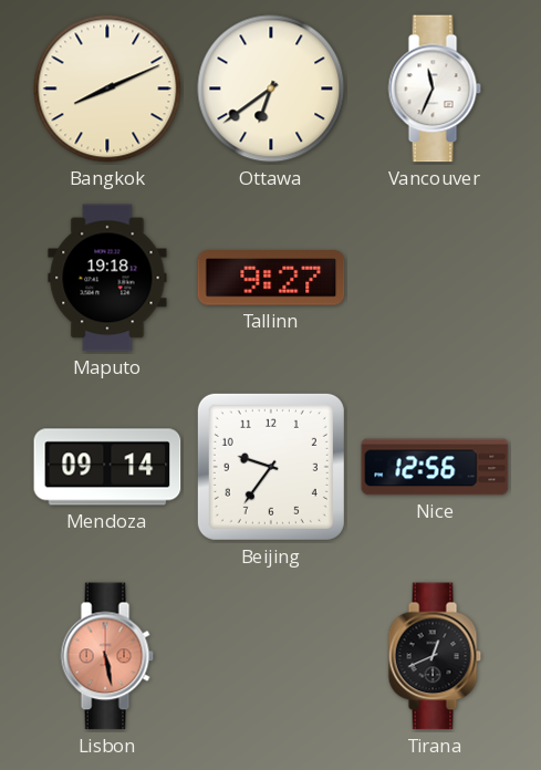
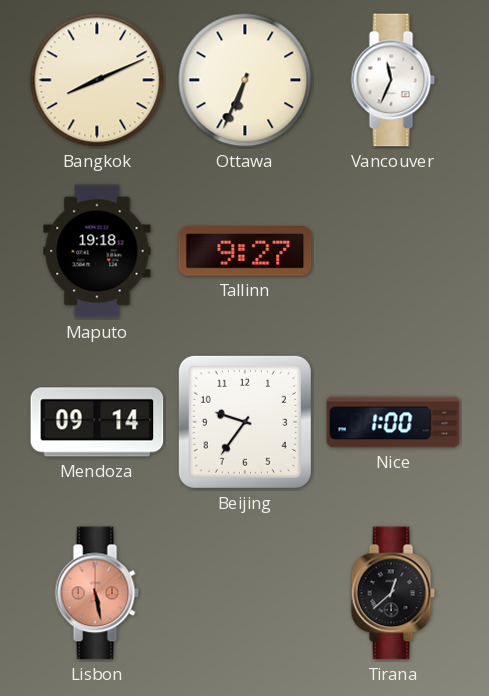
Ottawa: 6:39 -> 6:34 (245, 80)
Nice: 12:56 -> 1:00 (393, 422)
Tirana: 12:41 -> 12:38 (393, 593)
